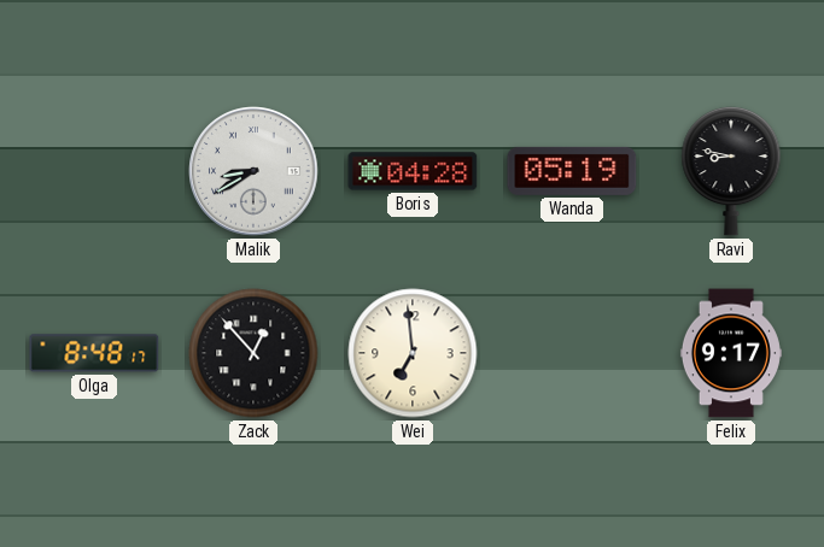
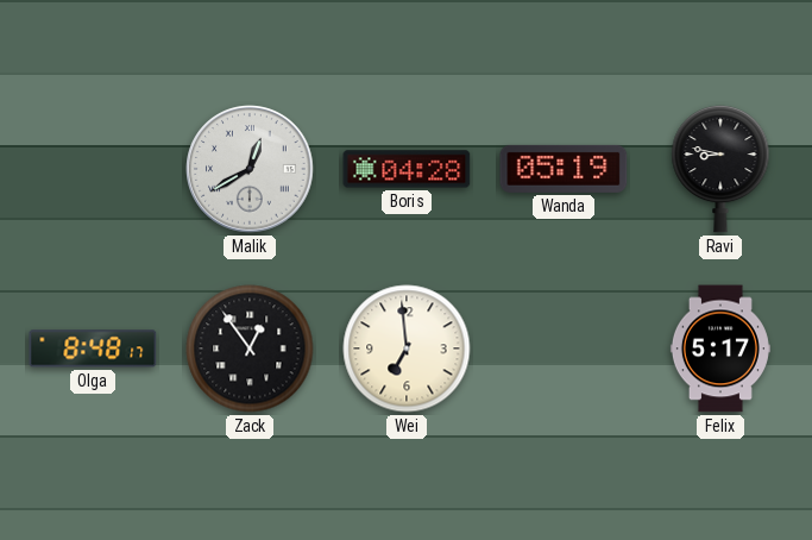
Malik: 8:40 -> 12:40 (250, 169)
Zack: 12:53 -> 12:54 (250, 349)
Felix: 9:17 -> 5:17 (720, 349)
